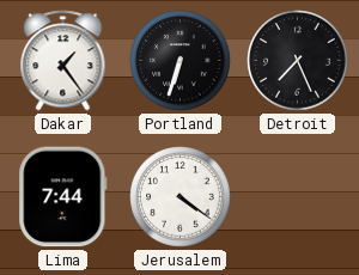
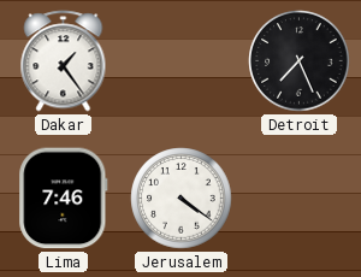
Portland: 6:33 -> none (181, 61)
Lima: 7:44 -> 7:46 (64, 199)
